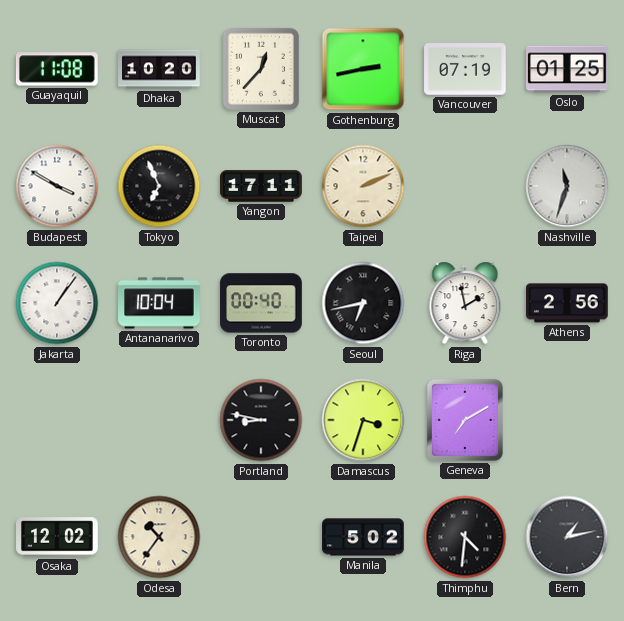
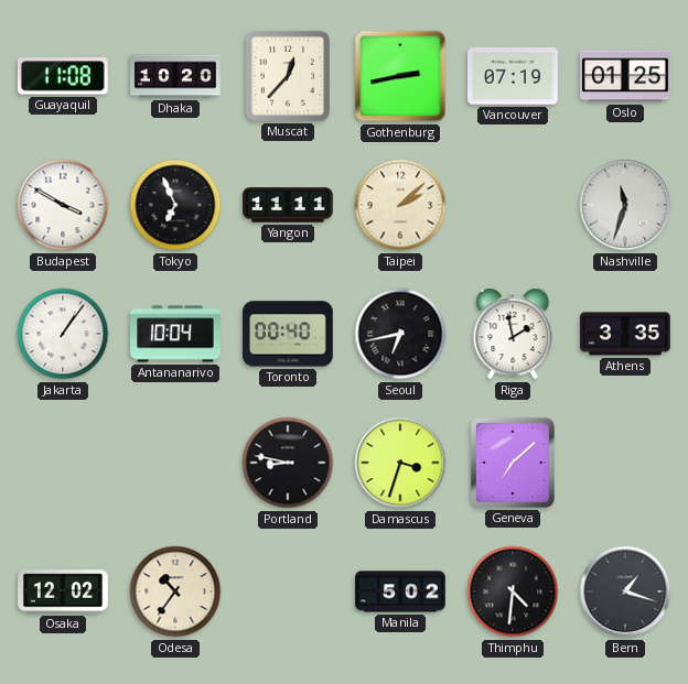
Yangon: 17:11 -> 11:11 (288, 205)
Taipei: 2:11 -> 2:08 (400, 205)
Athens: 2:56 -> 3:35 (626, 334)
Geneva: 7:10 -> 7:08 (513, 463)
Bern: 1:13 -> 1:18 (625, 591)
